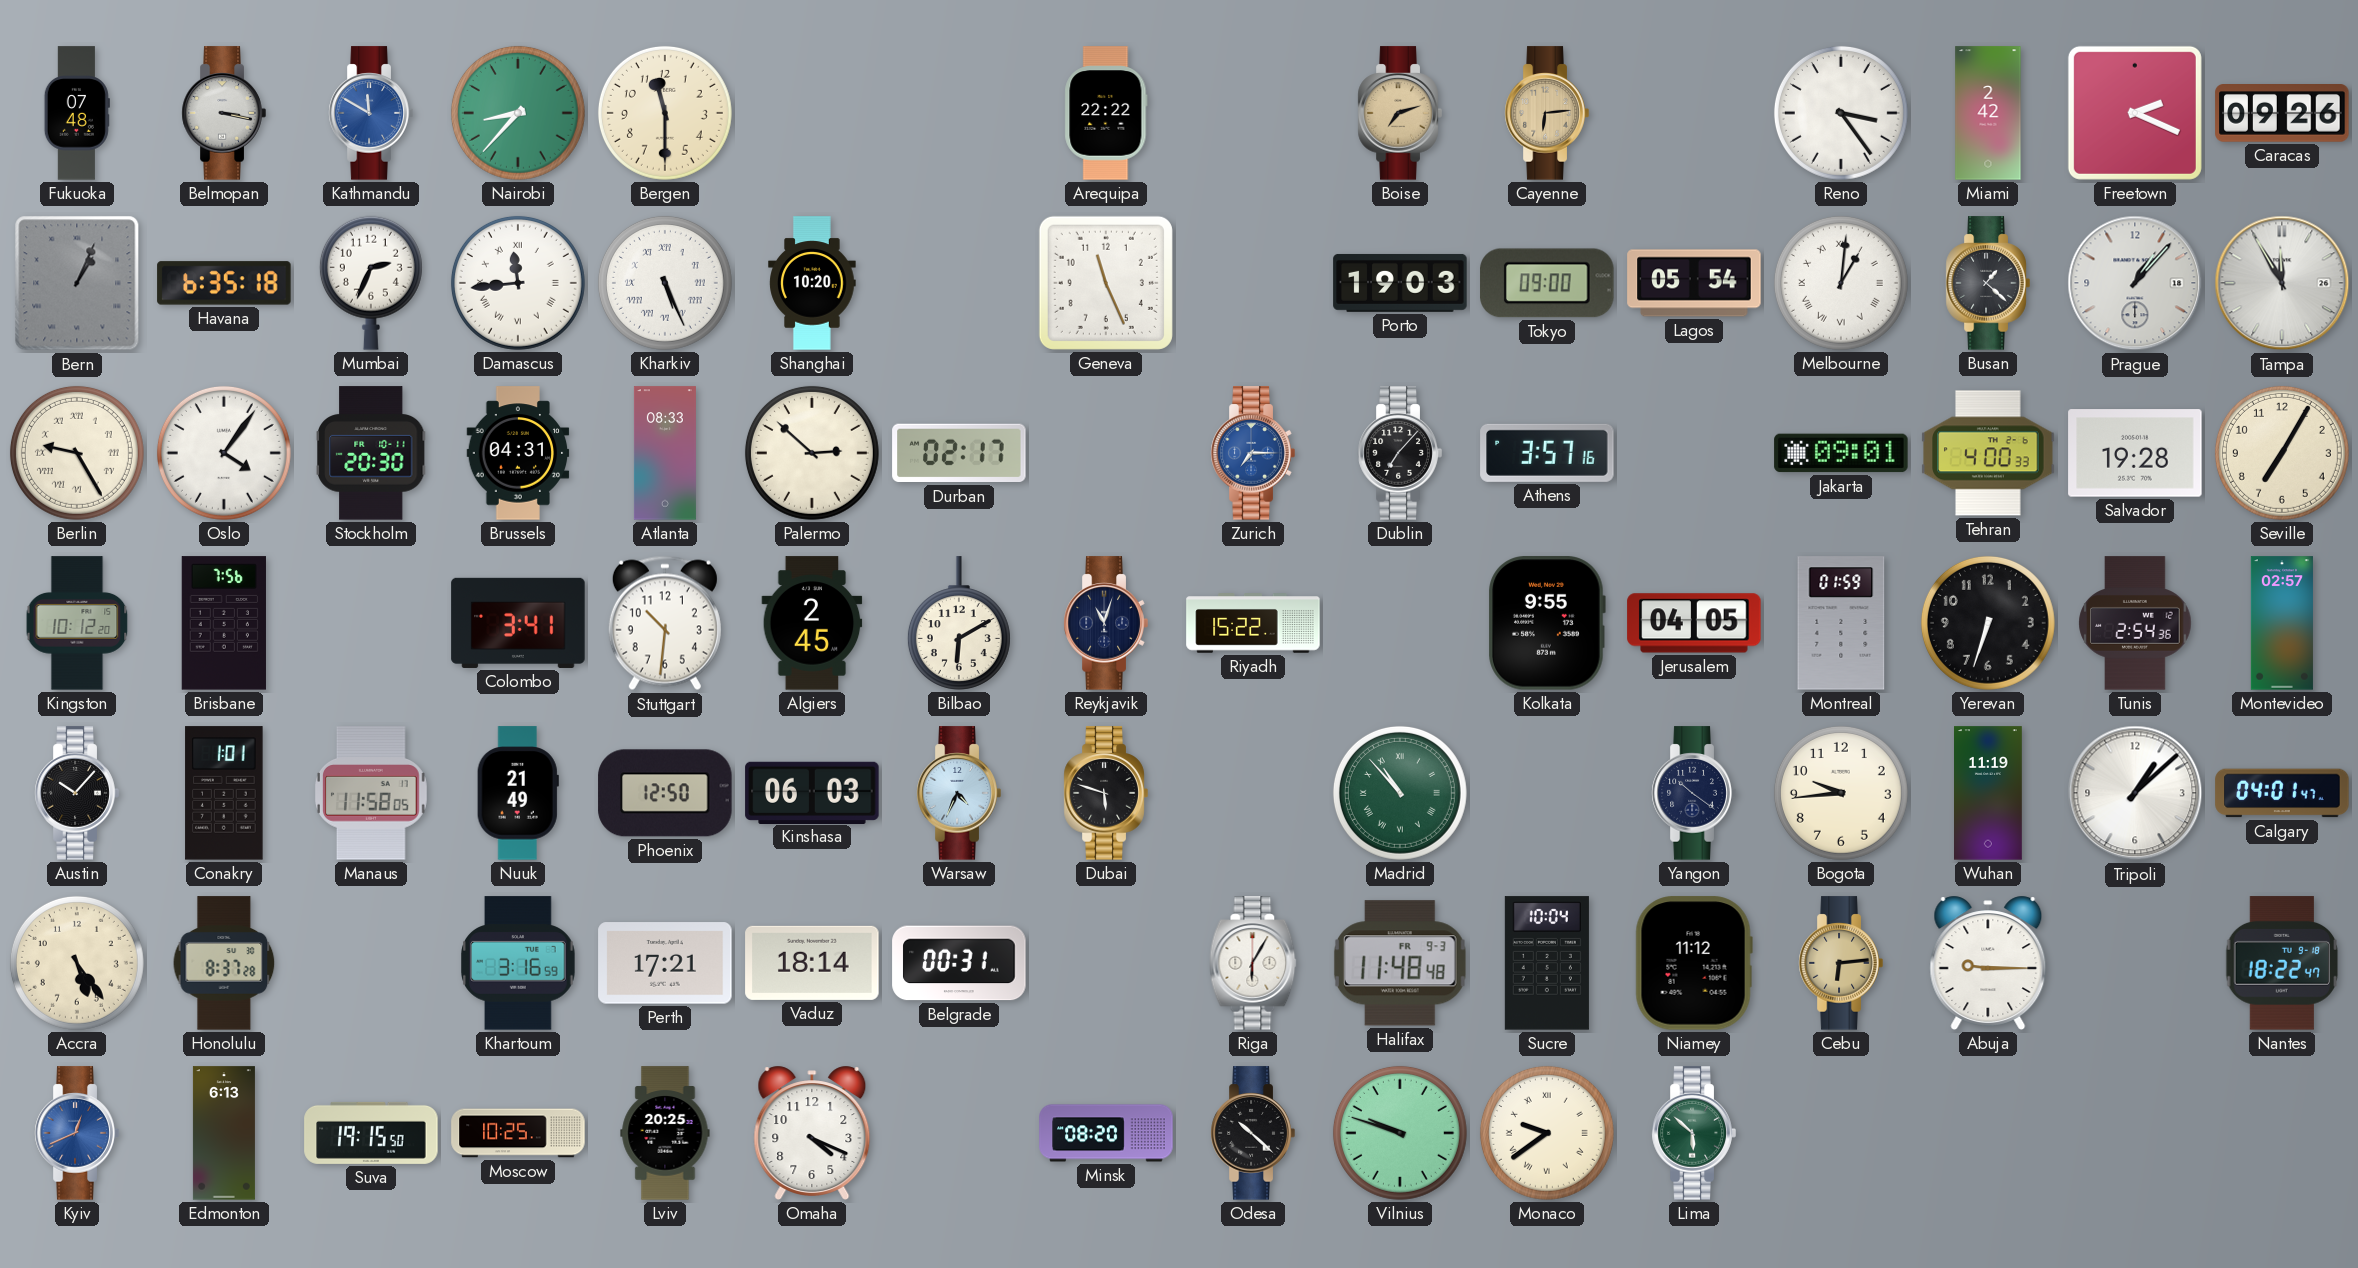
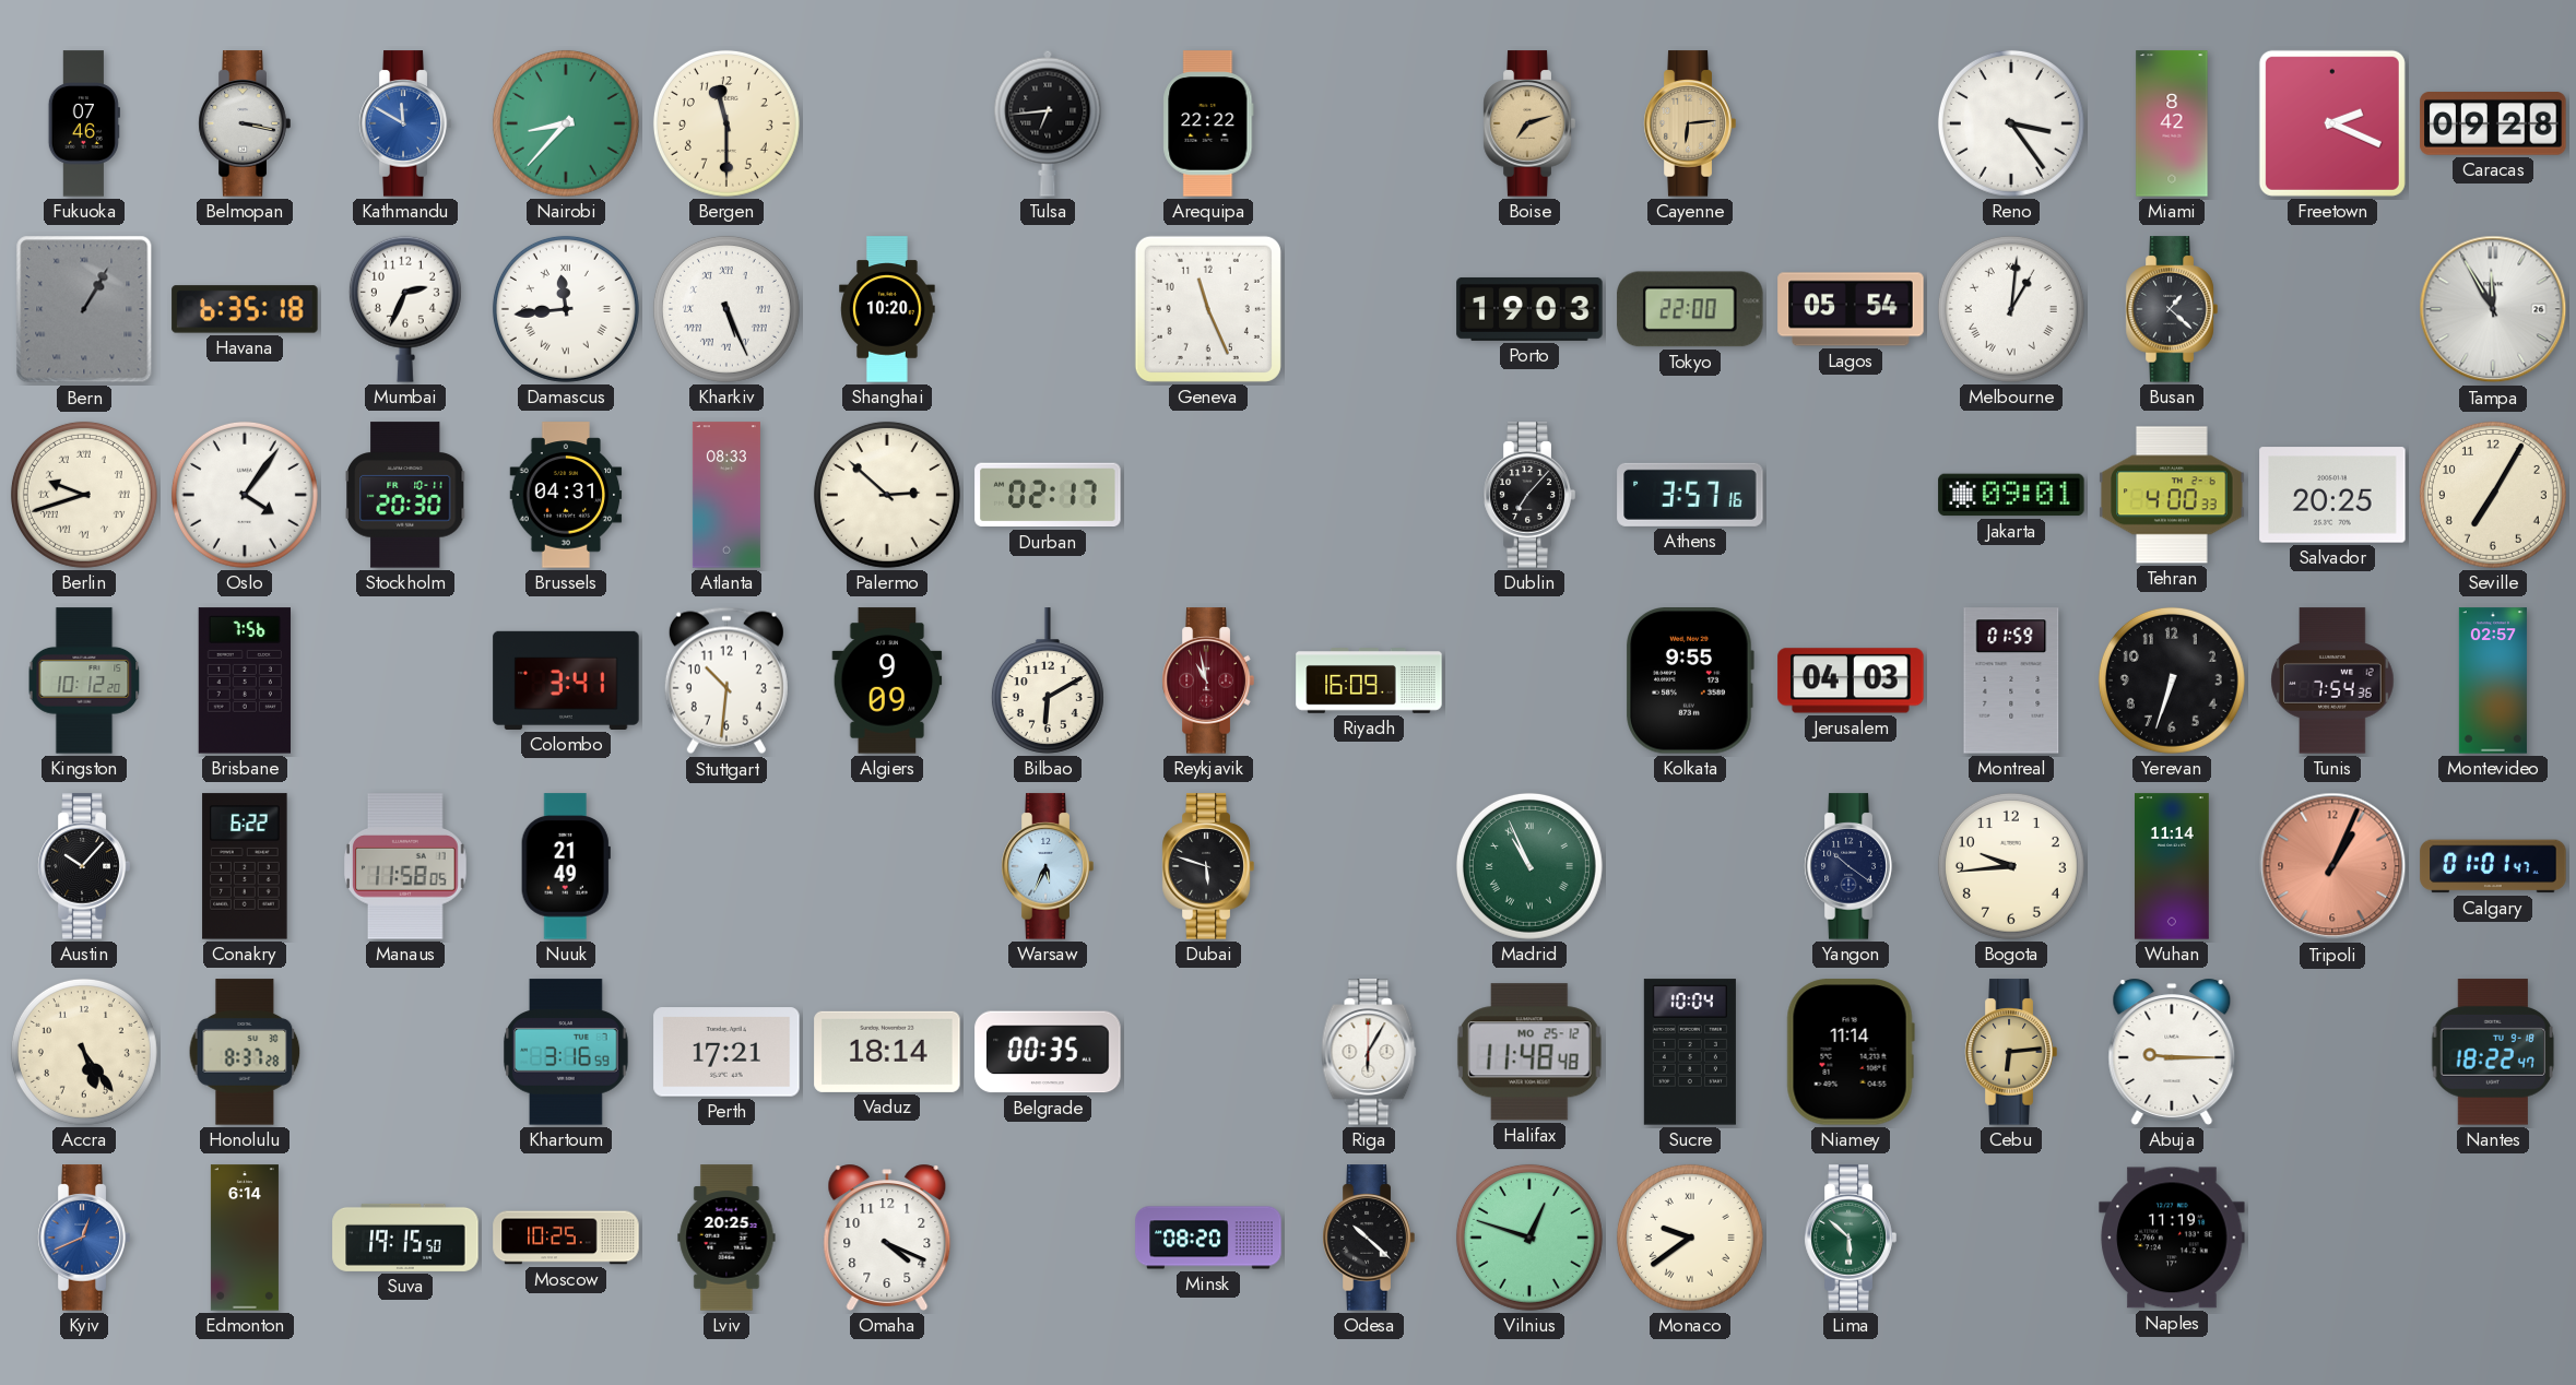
Fukuoka: 07:48 -> 07:46 (84, 123)
Tulsa: none -> 6:44 (1048, 123)
Miami: 2:42 -> 8:42 (2172, 123)
Caracas: 09:26 -> 09:28 (2493, 125)
Bern: 1:04 -> 1:05 (84, 309)
Tokyo: 09:00 -> 22:00 (1690, 309)
Prague: 1:07 -> none (2135, 283)
Berlin: 9:25 -> 9:42 (84, 495)
Zurich: 7:15 -> none (1253, 453)
Salvador: 19:28 -> 20:25 (2332, 495)
Algiers: 2:45 -> 9:09 (887, 680)
Reykjavik: 11:03 -> 10:58 (1208, 680)
Reykjavik dial: navy -> burgundy (1208, 680)
Riyadh: 15:22 -> 16:09 (1369, 680)
Jerusalem: 04:05 -> 04:03 (1851, 680)
Tunis: 2:54 -> 7:54 (2332, 680)
Conakry: 1:01 -> 6:22 (245, 866)
Phoenix: 12:50 -> none (665, 793)
Kinshasa: 06:03 -> none (812, 792)
Warsaw: 4:34 -> 5:34 (1048, 866)
Madrid: 10:53 -> 10:56 (1529, 866)
Wuhan: 11:19 -> 11:14 (2173, 866)
Tripoli: 1:08 -> 1:04 (2332, 866)
Tripoli dial: white -> salmon (2332, 866)
Calgary: 04:01 -> 01:01 (2493, 866)
Belgrade: 00:31 -> 00:35 (1048, 1052)
Halifax date: FR 9-3 -> MO 25-12 (1529, 1052)
Niamey: 11:12 -> 11:14 (1851, 1052)
Edmonton: 6:13 -> 6:14 (245, 1238)
Vilnius: 9:48 -> 12:48 (1529, 1238)
Naples: none -> 11:19 (2172, 1238)
